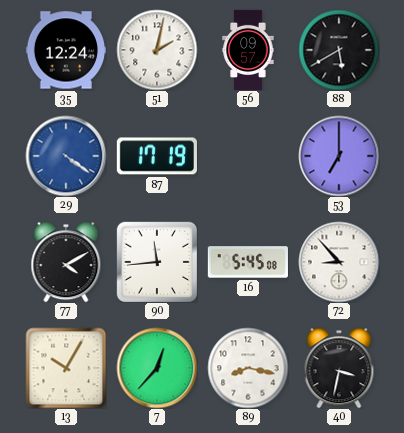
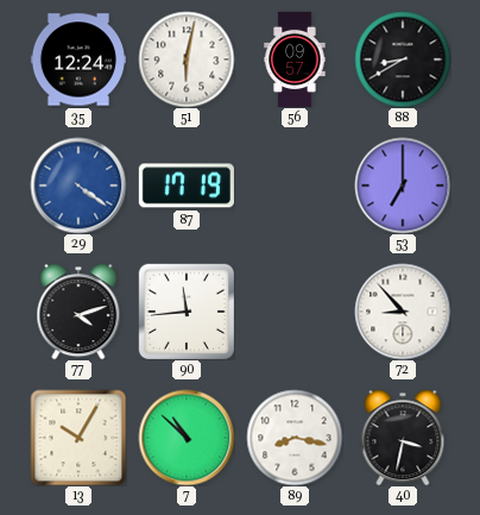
51: 2:02 -> 6:02 (187, 59)
88: 5:40 -> 8:40 (403, 59)
77: 4:10 -> 4:12 (78, 312)
16: 5:45 -> none (248, 262)
7: 12:37 -> 10:52 (187, 438)
